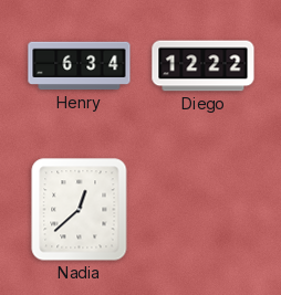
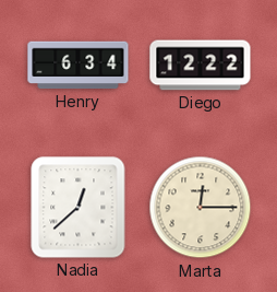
Marta: none -> 12:15 (201, 208)
